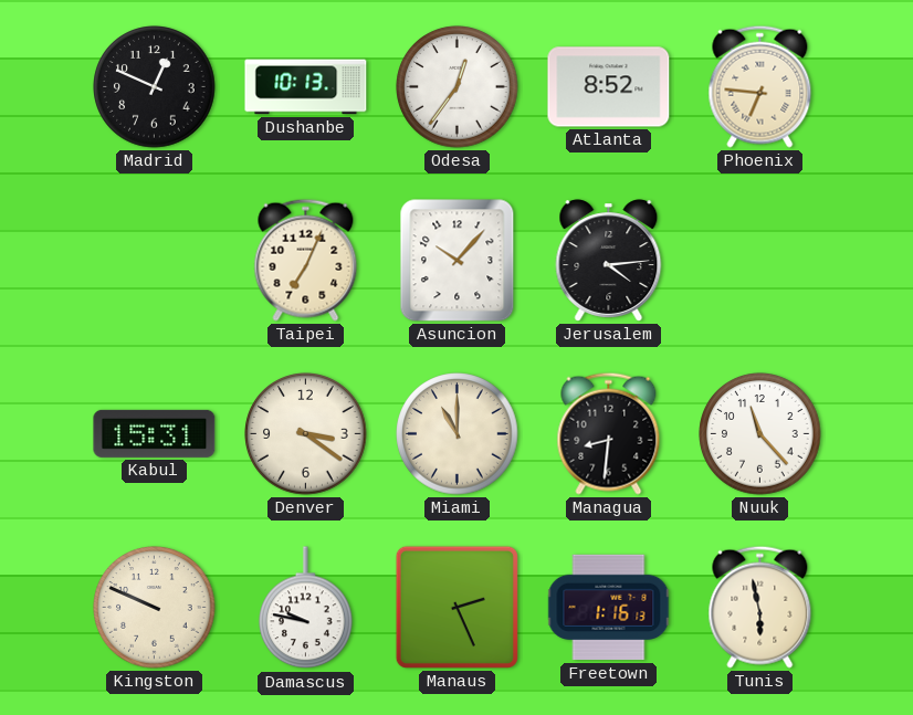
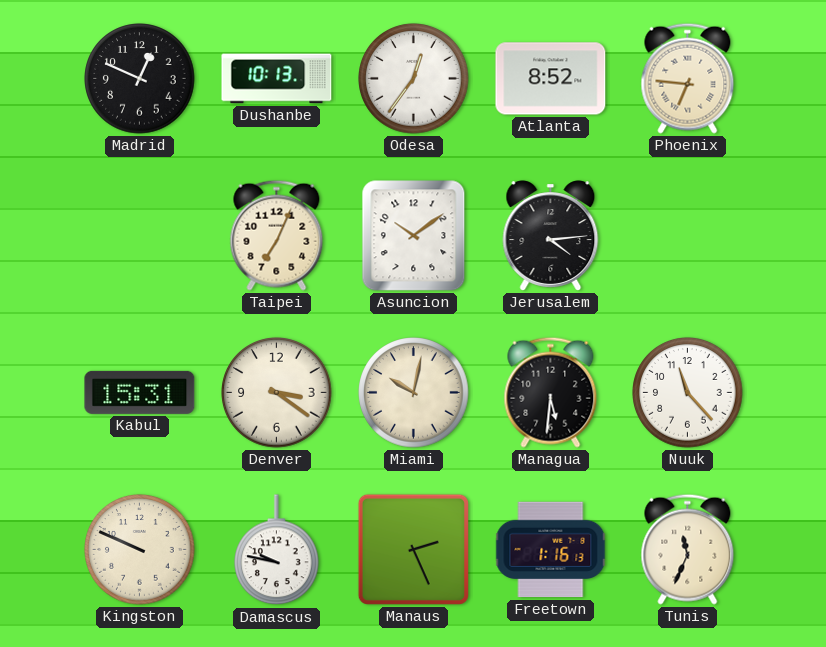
Asuncion: 10:07 -> 10:09 (414, 236)
Miami: 11:00 -> 10:02 (414, 393)
Managua: 8:31 -> 5:31 (551, 392)
Tunis: 5:58 -> 11:34 (688, 549)
